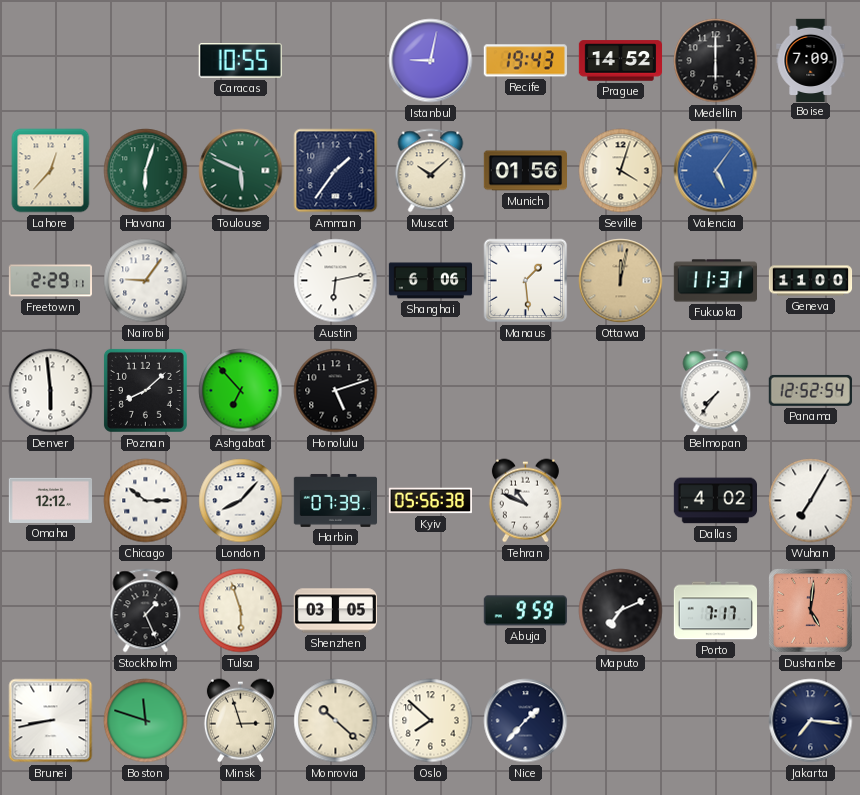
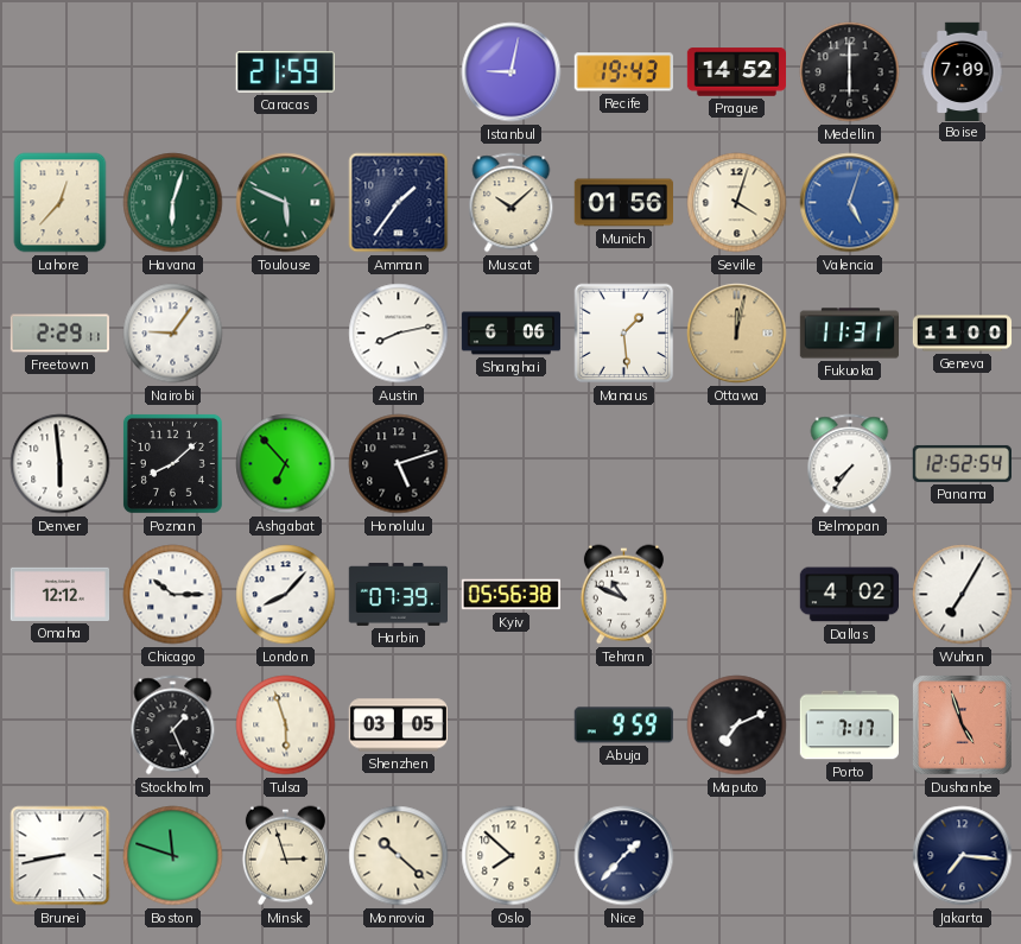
Caracas: 10:55 -> 21:59 (285, 72)
Valencia: 5:06 -> 5:03 (850, 203)
Austin: 6:13 -> 8:13 (399, 334)
Dushanbe: 5:01 -> 4:57 (963, 726)
